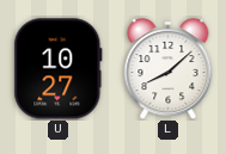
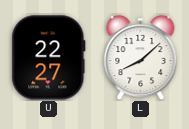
U: 10:27 -> 22:27 (49, 58)
